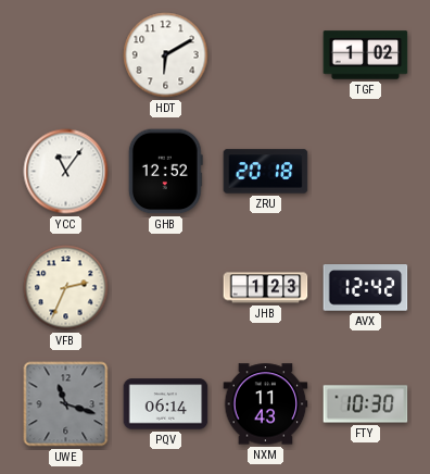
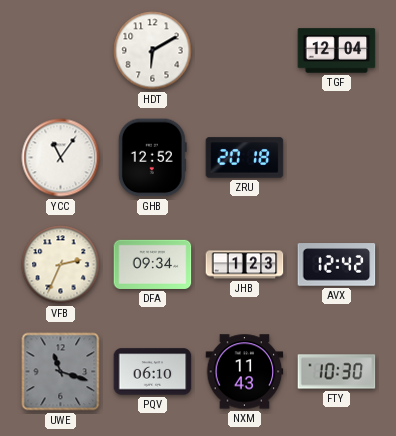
TGF: 1:02 -> 12:04 (337, 51)
DFA: none -> 09:34 (153, 264)
PQV: 06:14 -> 06:10 (153, 372)
